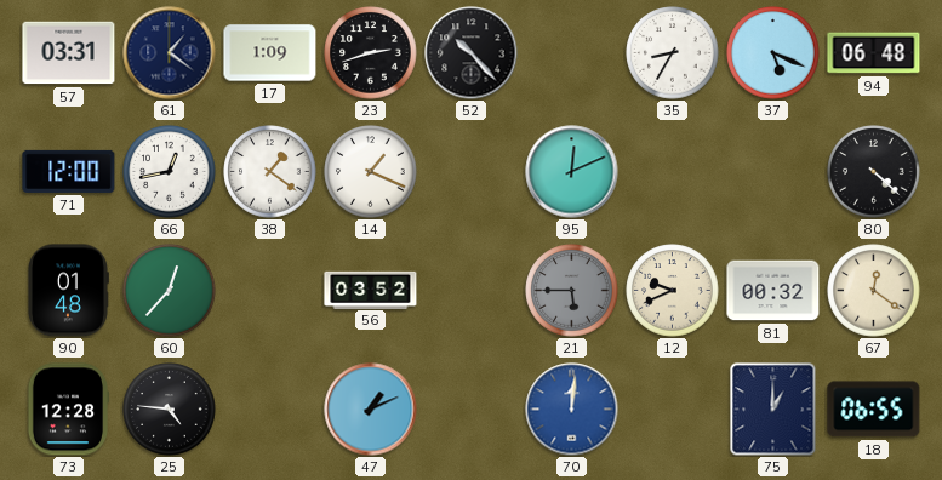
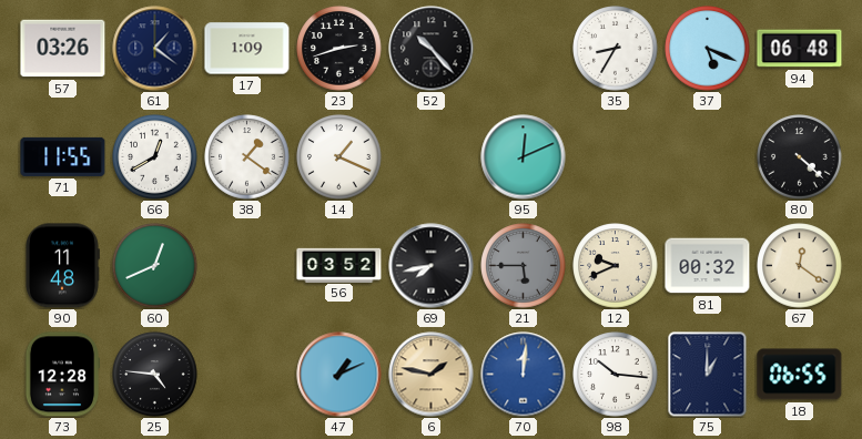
57: 03:31 -> 03:26 (63, 49)
71: 12:00 -> 11:55 (63, 156)
66: 12:43 -> 12:40 (155, 157)
90: 01:48 -> 11:48 (63, 266)
60: 12:37 -> 12:41 (155, 266)
69: none -> 7:43 (432, 266)
6: none -> 1:47 (432, 375)
98: none -> 10:16 (616, 375)
